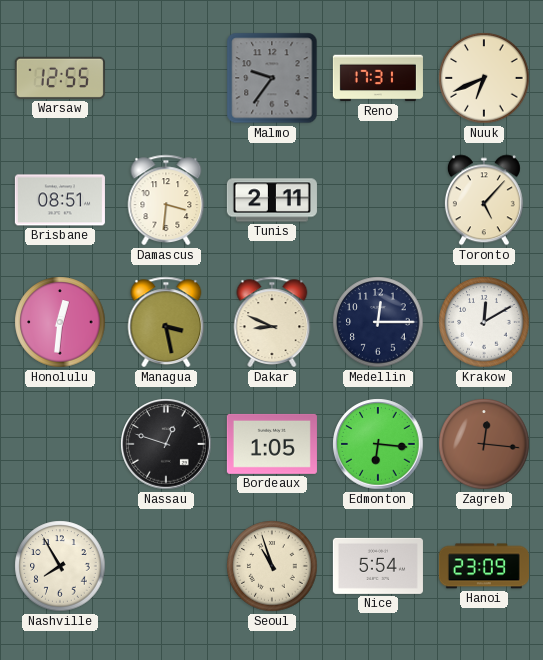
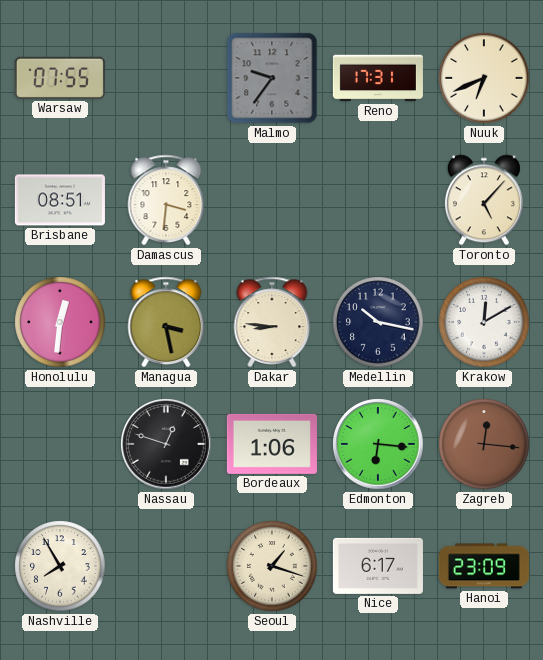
Warsaw: 12:55 -> 07:55 (60, 78)
Tunis: 2:11 -> none (272, 200)
Dakar: 8:49 -> 8:46 (272, 322)
Medellin: 12:15 -> 10:17 (378, 322)
Bordeaux: 1:05 -> 1:06 (272, 444)
Seoul: 10:57 -> 1:18 (272, 566)
Nice: 5:54 -> 6:17 (378, 566)
